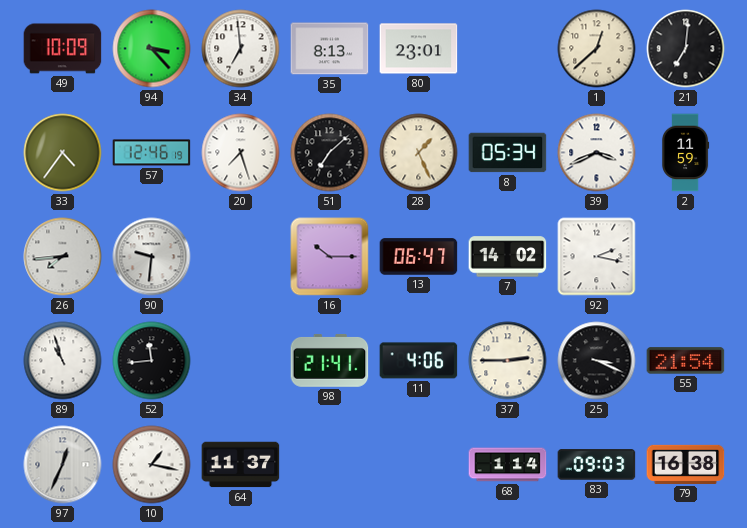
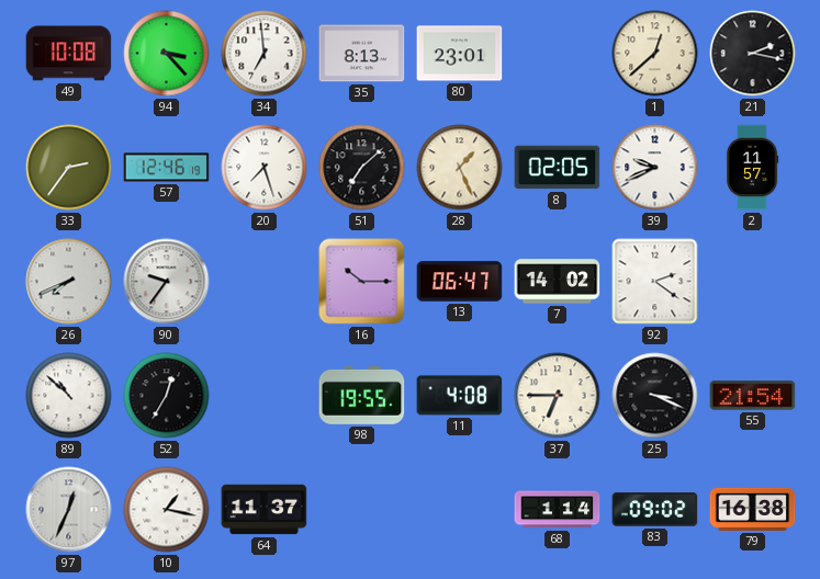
49: 10:09 -> 10:08 (69, 54)
21: 7:01 -> 2:17 (753, 54)
33: 4:36 -> 2:36 (69, 168)
8: 05:34 -> 02:05 (558, 168)
39: 3:41 -> 9:41 (655, 168)
2: 11:59 -> 11:57 (752, 168)
26: 7:44 -> 7:41 (69, 282)
90: 9:31 -> 9:36 (167, 282)
92: 2:17 -> 2:21 (655, 282)
89: 10:57 -> 10:52 (69, 396)
52: 11:44 -> 12:35 (167, 396)
98: 21:41 -> 19:55 (362, 395)
11: 4:06 -> 4:08 (460, 396)
37: 2:45 -> 6:45 (558, 396)
83: 09:03 -> 09:02 (655, 510)
